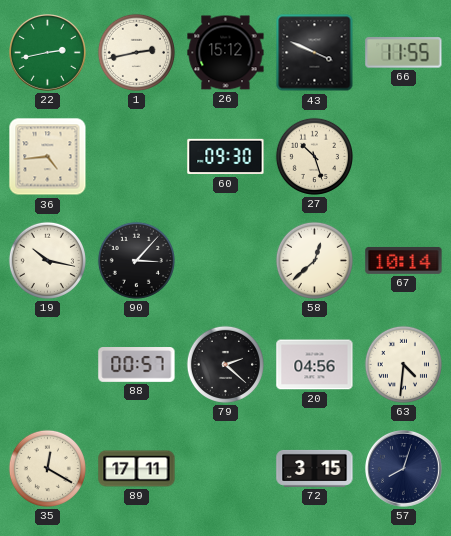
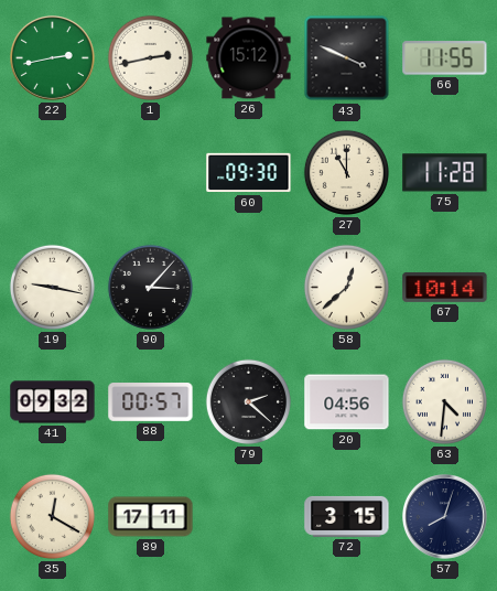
36: 4:44 -> none (48, 157)
27: 10:27 -> 11:00 (346, 172)
75: none -> 11:28 (445, 173)
19: 10:17 -> 9:17 (52, 287)
41: none -> 09:32 (53, 402)
